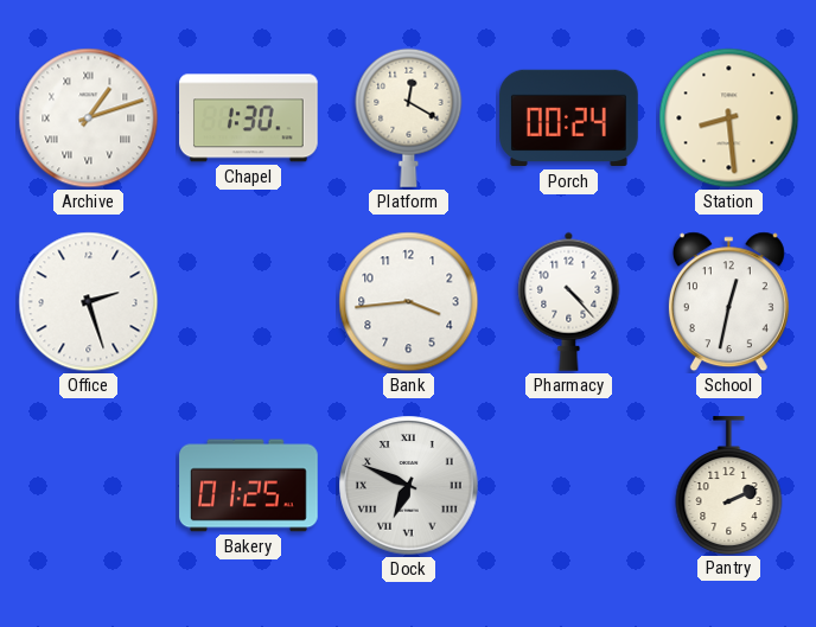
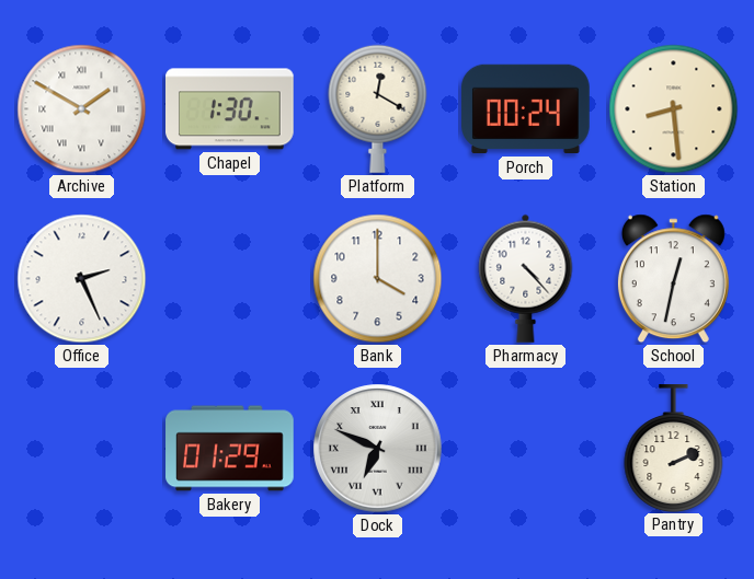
Archive: 1:12 -> 1:50 (82, 109)
Office: 2:27 -> 2:26 (82, 279)
Bank: 3:44 -> 4:00 (378, 279)
Bakery: 01:25 -> 01:29 (230, 449)
